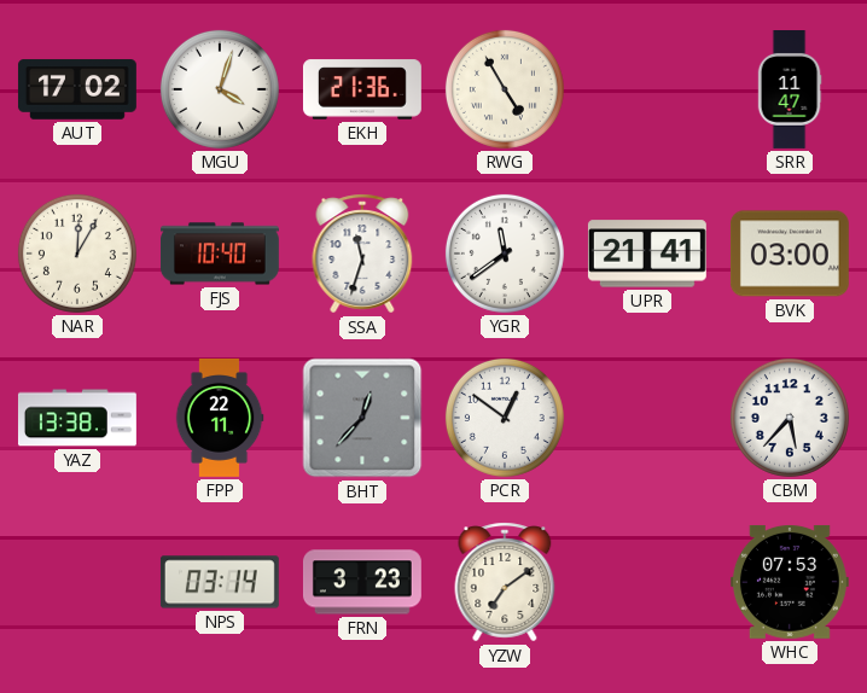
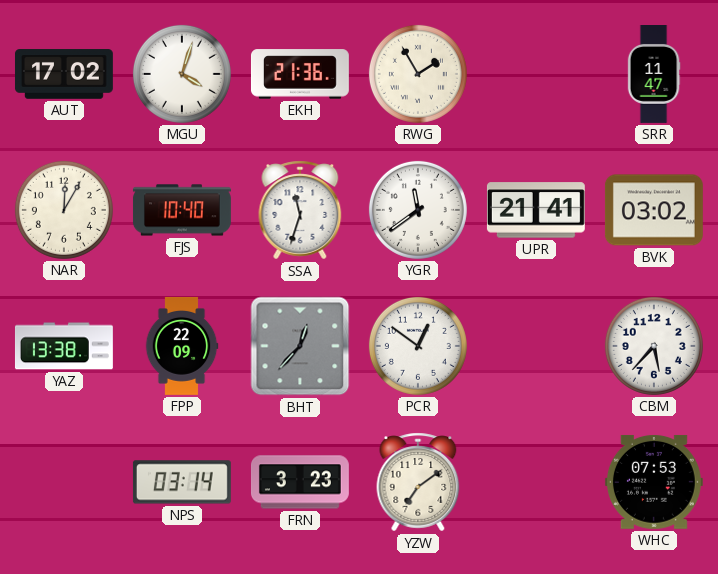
RWG: 4:55 -> 1:55 (418, 74)
BVK: 03:00 -> 03:02 (654, 210)
FPP: 22:11 -> 22:09 (182, 346)
